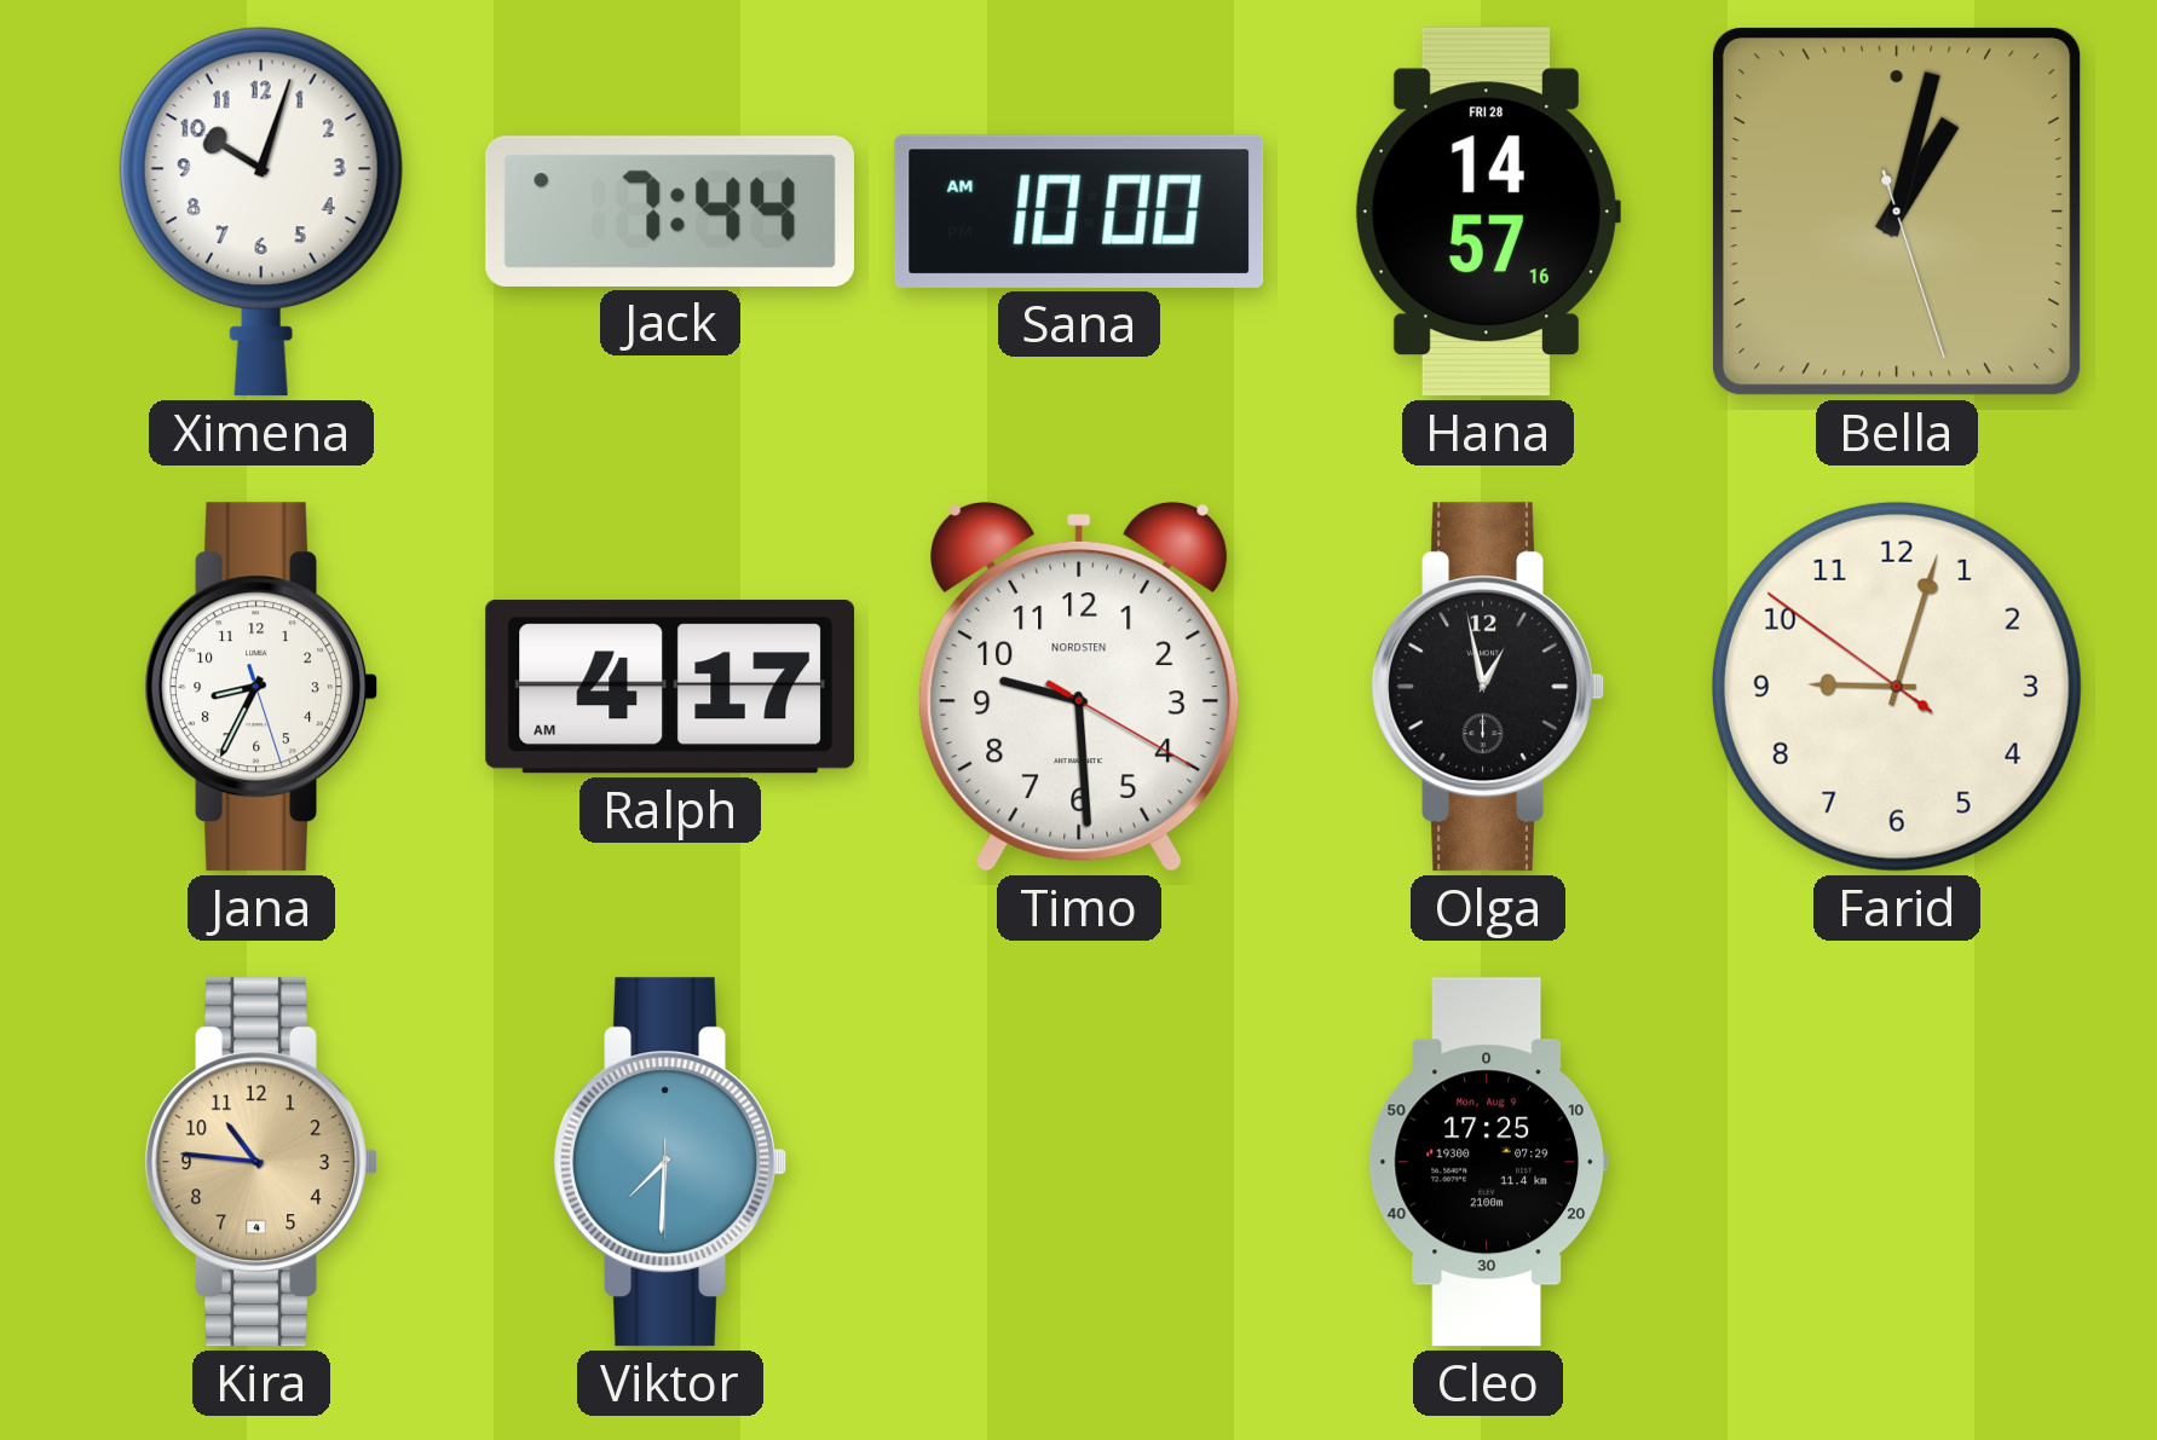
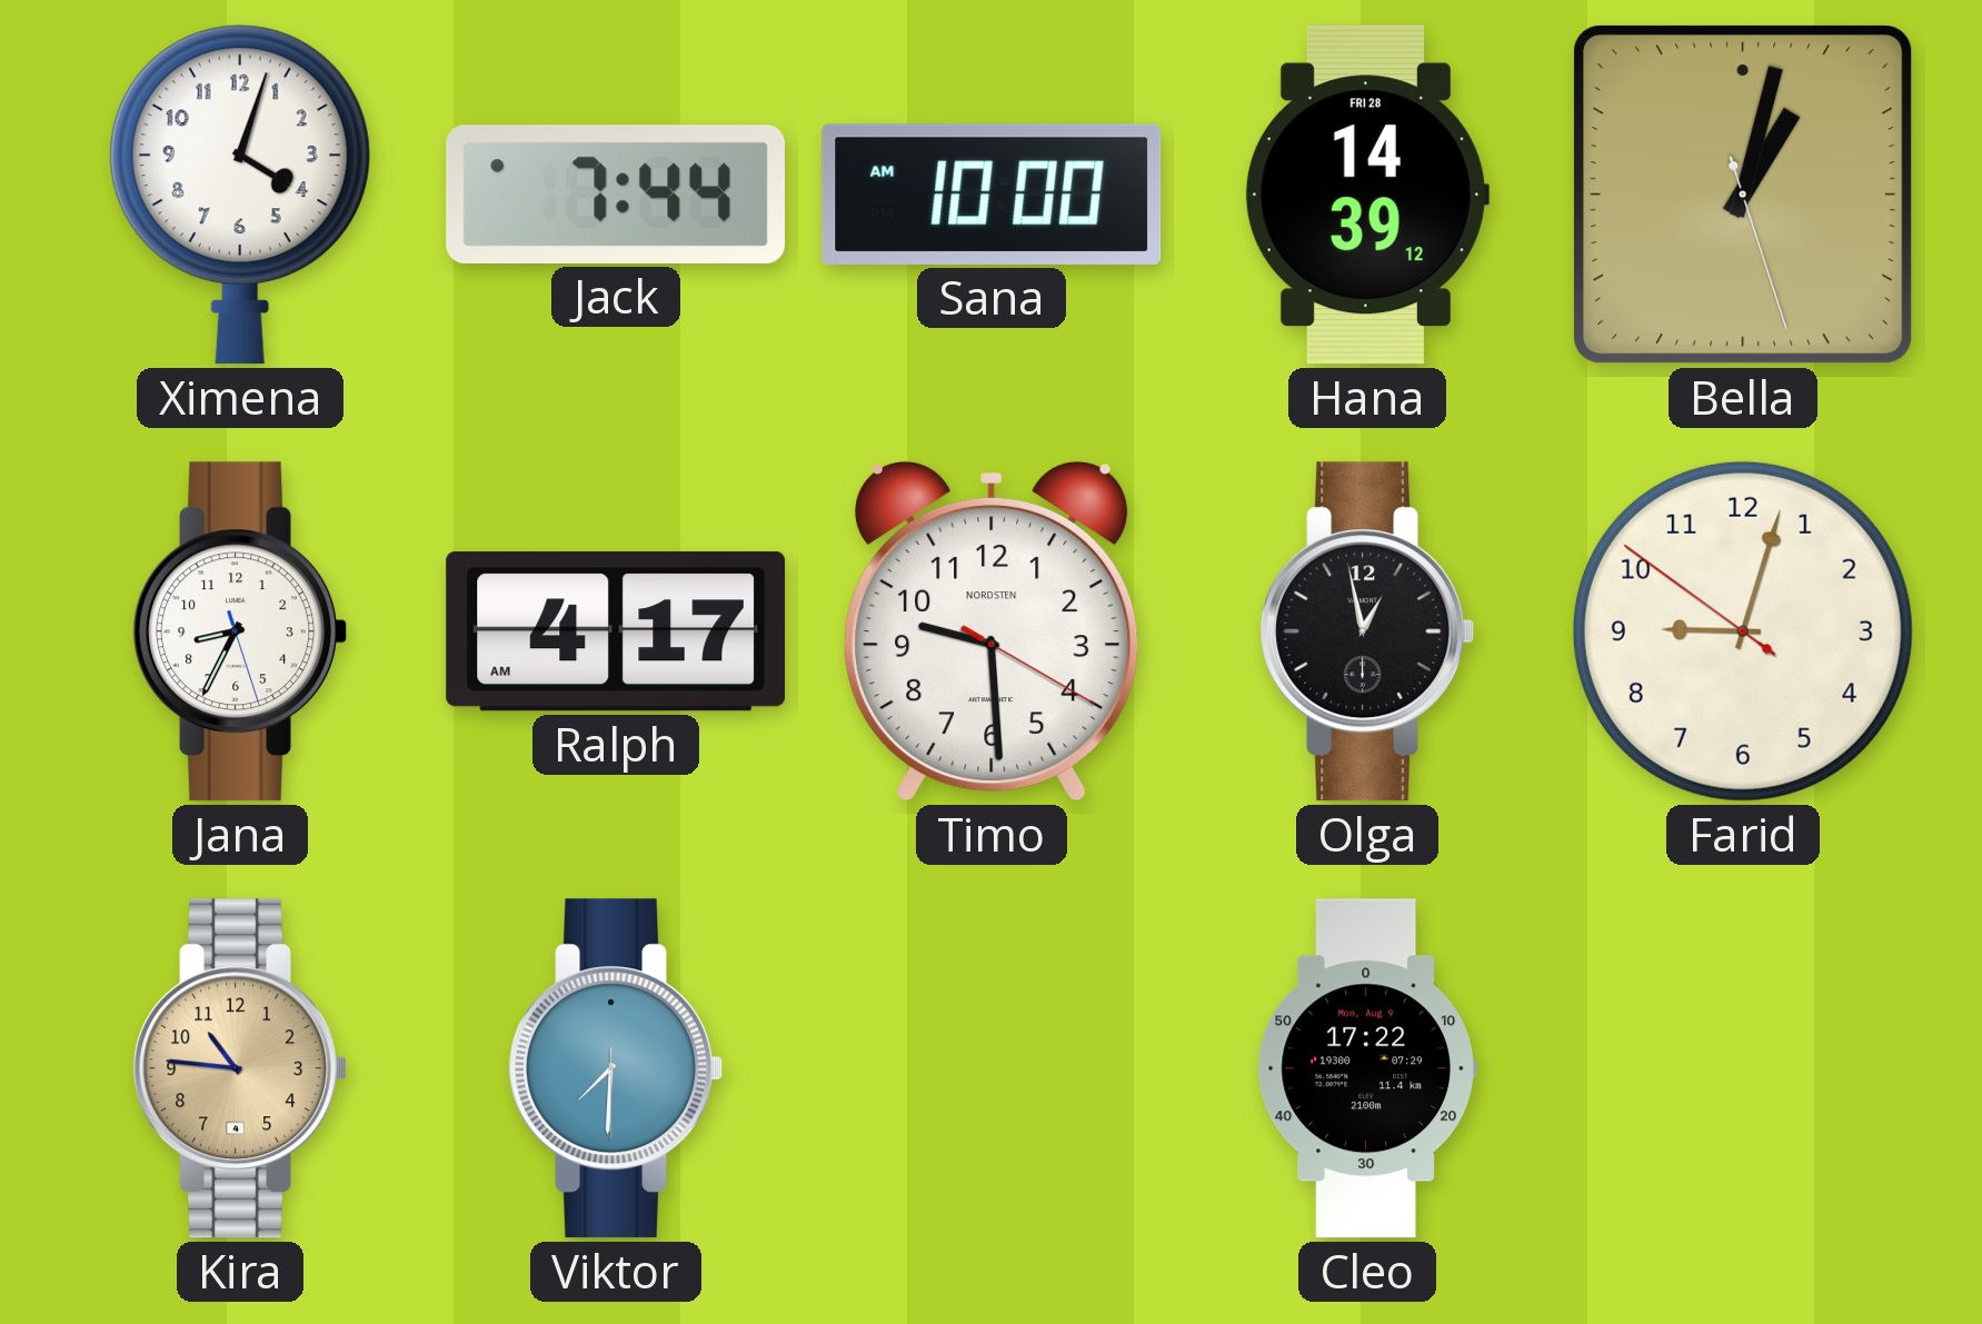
Ximena: 10:03 -> 4:03 (240, 195)
Hana: 14:57 -> 14:39 (1366, 195)
Cleo: 17:25 -> 17:22 (1367, 1068)
